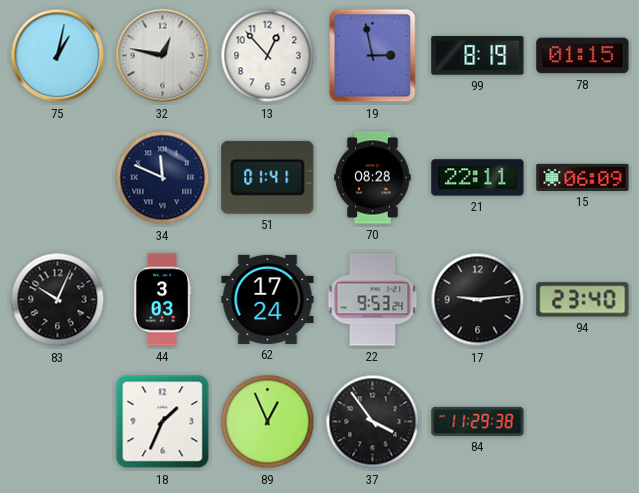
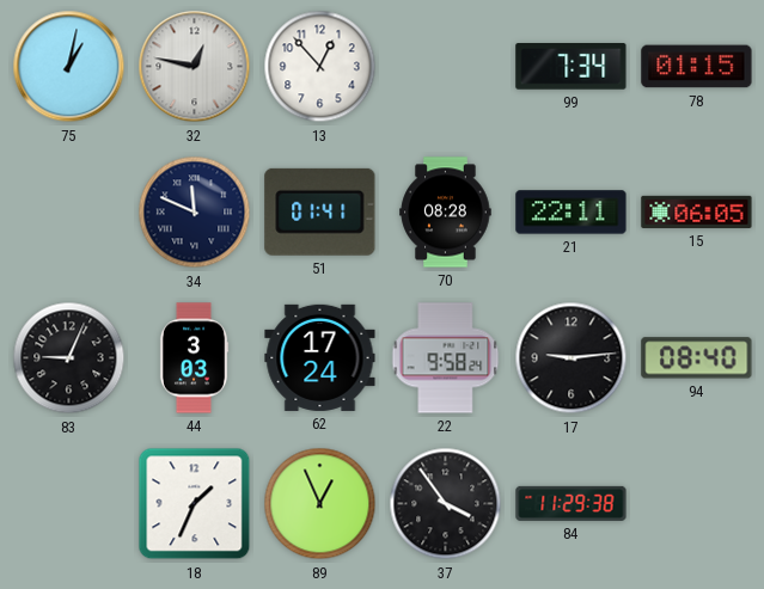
19: 2:58 -> none (373, 56)
99: 8:19 -> 7:34 (572, 67)
15: 06:09 -> 06:05 (697, 211)
83: 10:04 -> 9:04 (69, 358)
22: 9:53 -> 9:58 (446, 358)
94: 23:40 -> 08:40 (697, 358)
